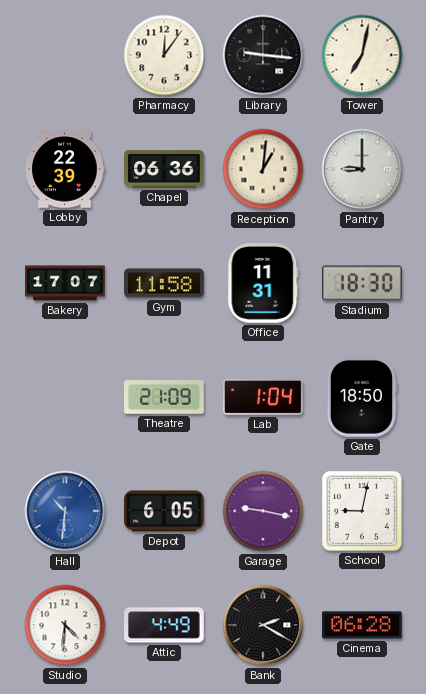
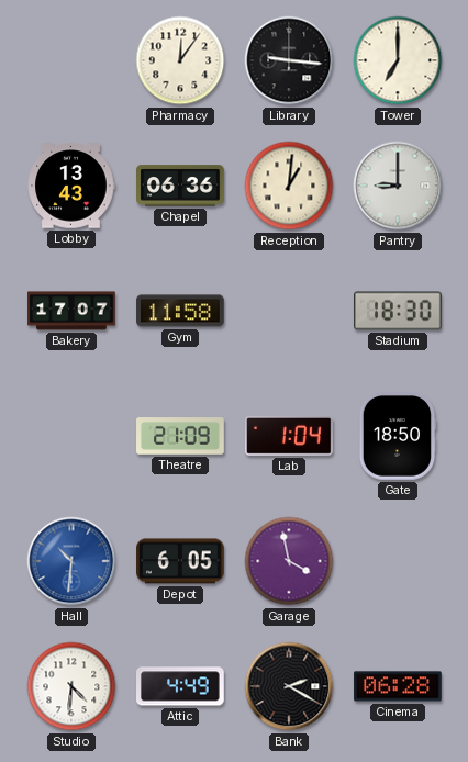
Tower: 7:02 -> 7:00 (398, 60)
Lobby: 22:39 -> 13:43 (71, 186)
Office: 11:31 -> none (263, 284)
Garage: 9:17 -> 3:58 (289, 561)
School: 9:02 -> none (362, 511)
